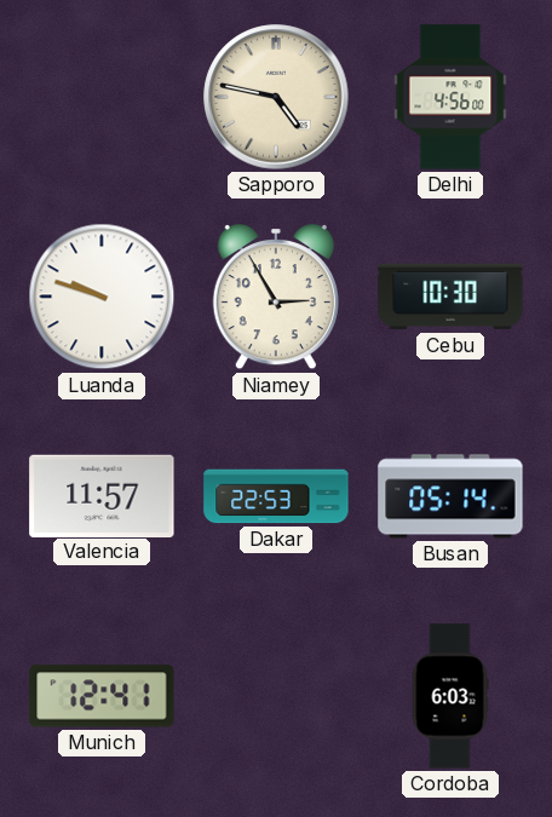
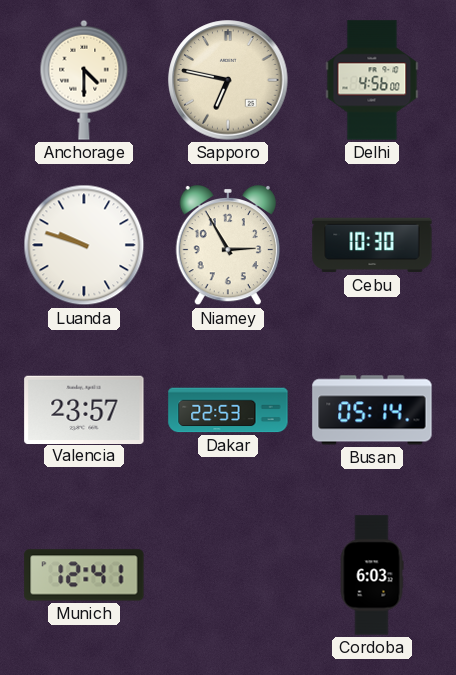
Anchorage: none -> 4:30 (84, 80)
Sapporo: 4:47 -> 6:47 (228, 80)
Valencia: 11:57 -> 23:57 (84, 409)
